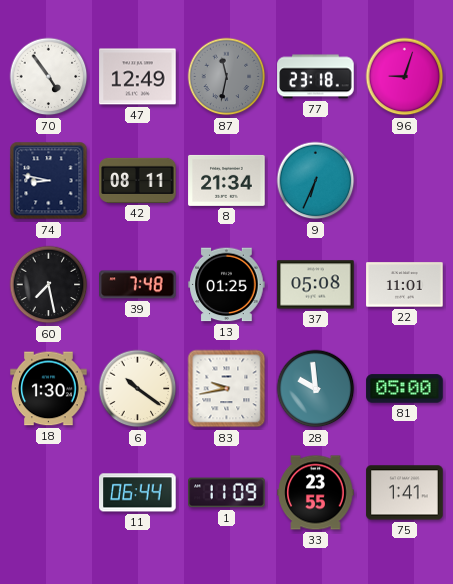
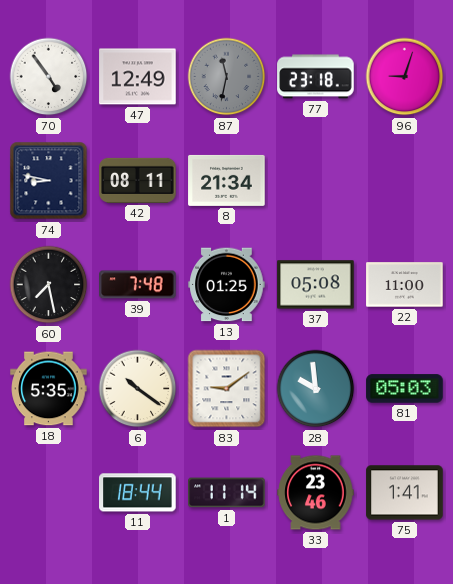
9: 6:34 -> none (316, 181)
22: 11:01 -> 11:00 (405, 285)
18: 1:30 -> 5:35 (49, 389)
83: 9:43 -> 9:09 (227, 389)
81: 05:00 -> 05:03 (405, 389)
11: 06:44 -> 18:44 (138, 493)
1: 11:09 -> 11:14 (227, 493)
33: 23:55 -> 23:46 (316, 493)
